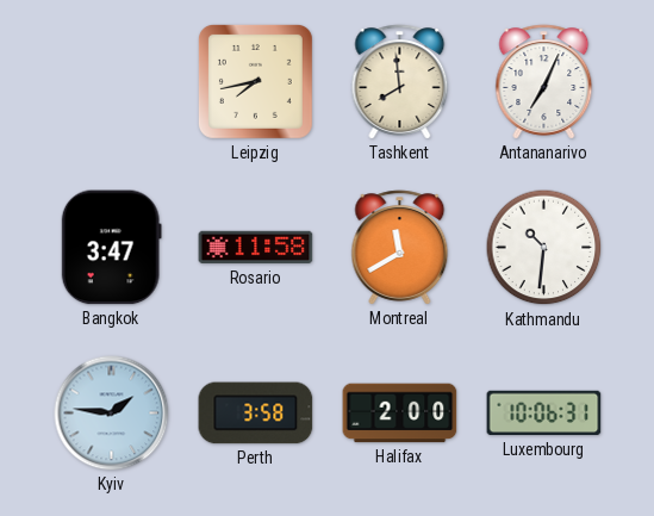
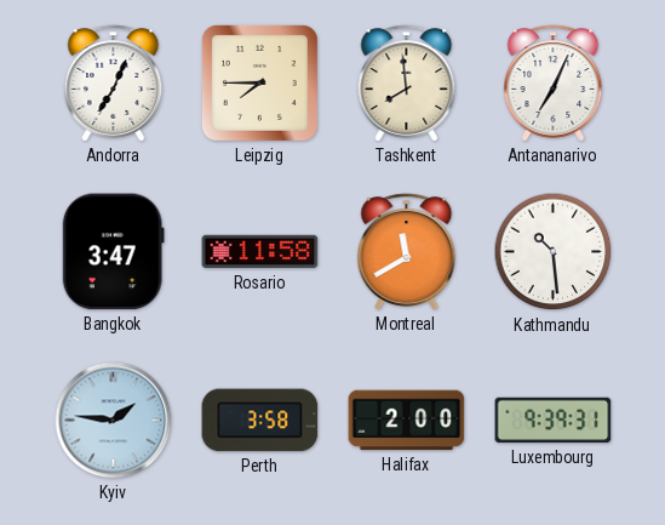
Andorra: none -> 7:04 (114, 84)
Leipzig: 7:43 -> 7:45 (259, 82)
Kathmandu: 10:31 -> 10:29 (554, 252)
Luxembourg: 10:06 -> 9:39 (554, 421)
